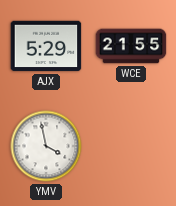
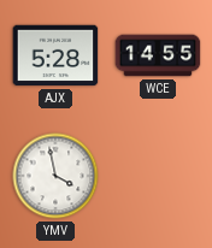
AJX: 5:29 -> 5:28 (55, 55)
WCE: 21:55 -> 14:55 (158, 55)
